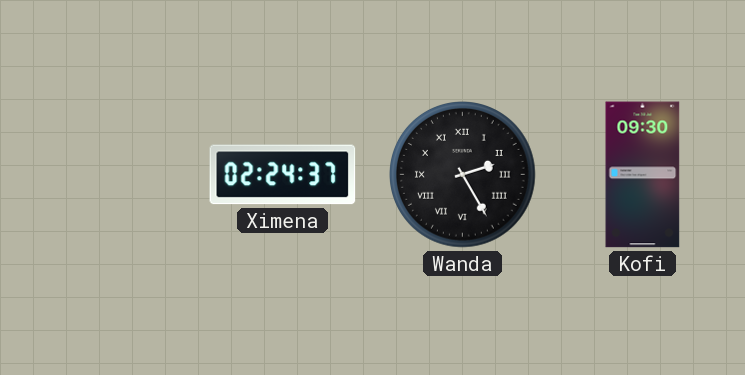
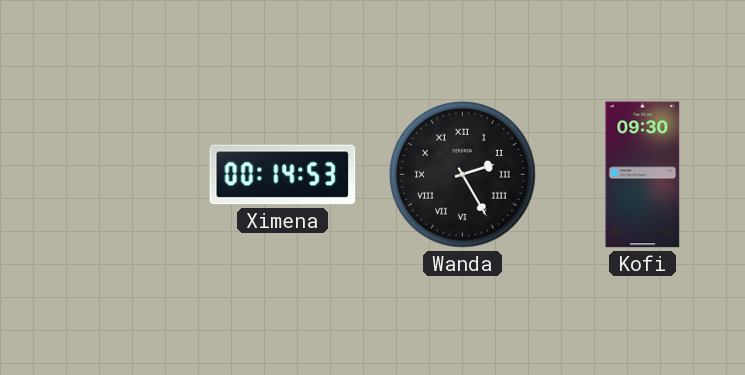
Ximena: 02:24 -> 00:14 (283, 175)
